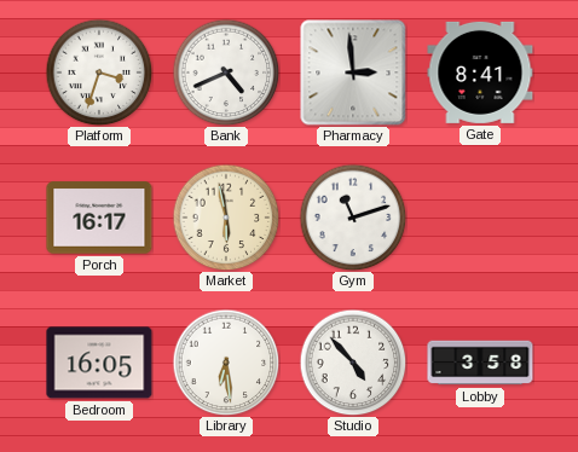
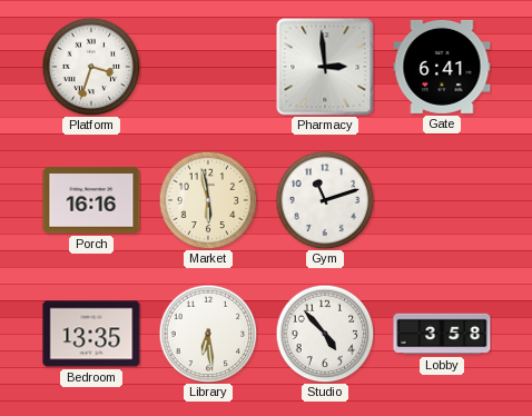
Bank: 4:41 -> none (226, 73)
Gate: 8:41 -> 6:41 (442, 67)
Porch: 16:17 -> 16:16 (91, 200)
Bedroom: 16:05 -> 13:35 (91, 334)
